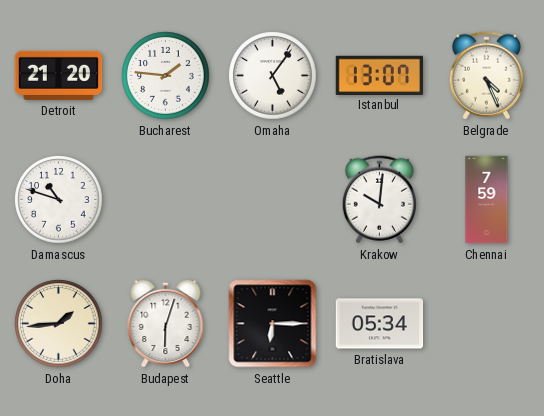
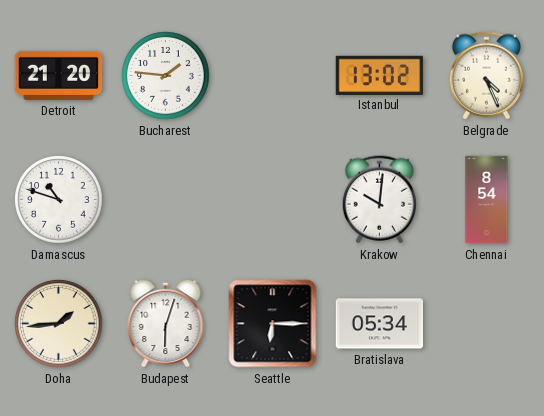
Omaha: 5:06 -> none (273, 76)
Istanbul: 13:07 -> 13:02 (380, 75)
Chennai: 7:59 -> 8:54 (487, 200)
